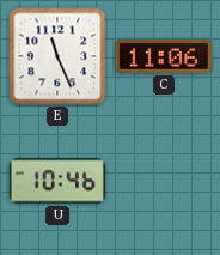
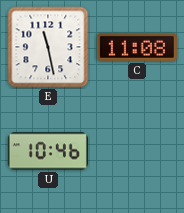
E: 11:26 -> 11:28 (48, 47)
C: 11:06 -> 11:08 (137, 47)
